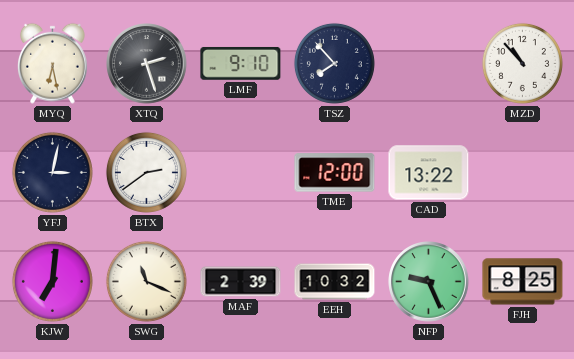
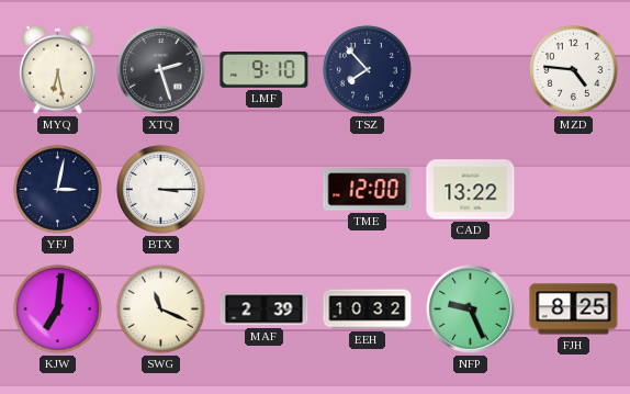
MZD: 10:53 -> 4:46 (573, 69)
BTX: 2:39 -> 3:15 (160, 189)
